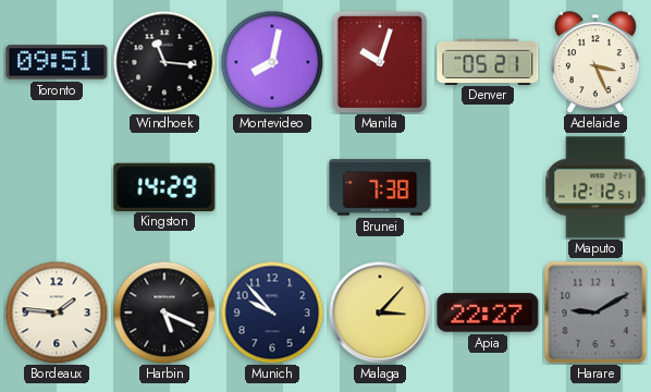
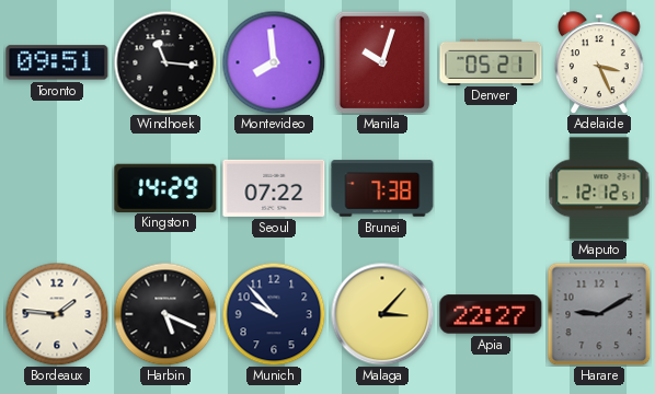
Montevideo: 8:02 -> 7:59 (274, 62)
Seoul: none -> 07:22 (274, 188)
